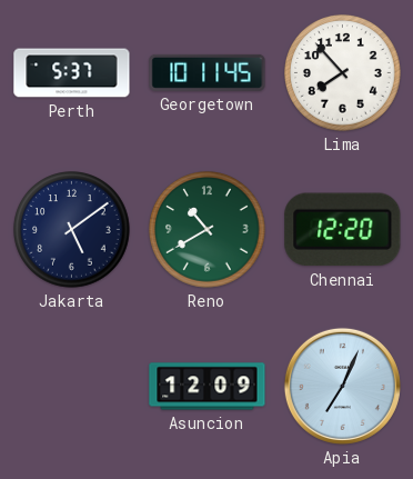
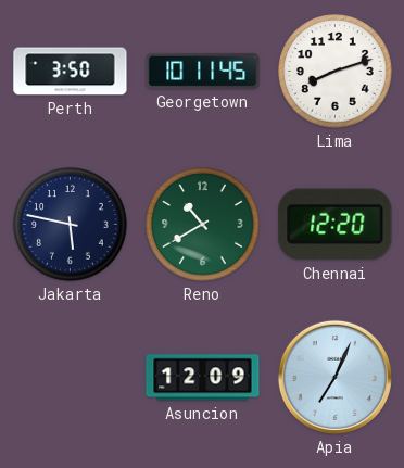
Perth: 5:37 -> 3:50 (71, 72)
Lima: 7:53 -> 8:12 (336, 72)
Jakarta: 5:09 -> 5:47 (71, 225)
